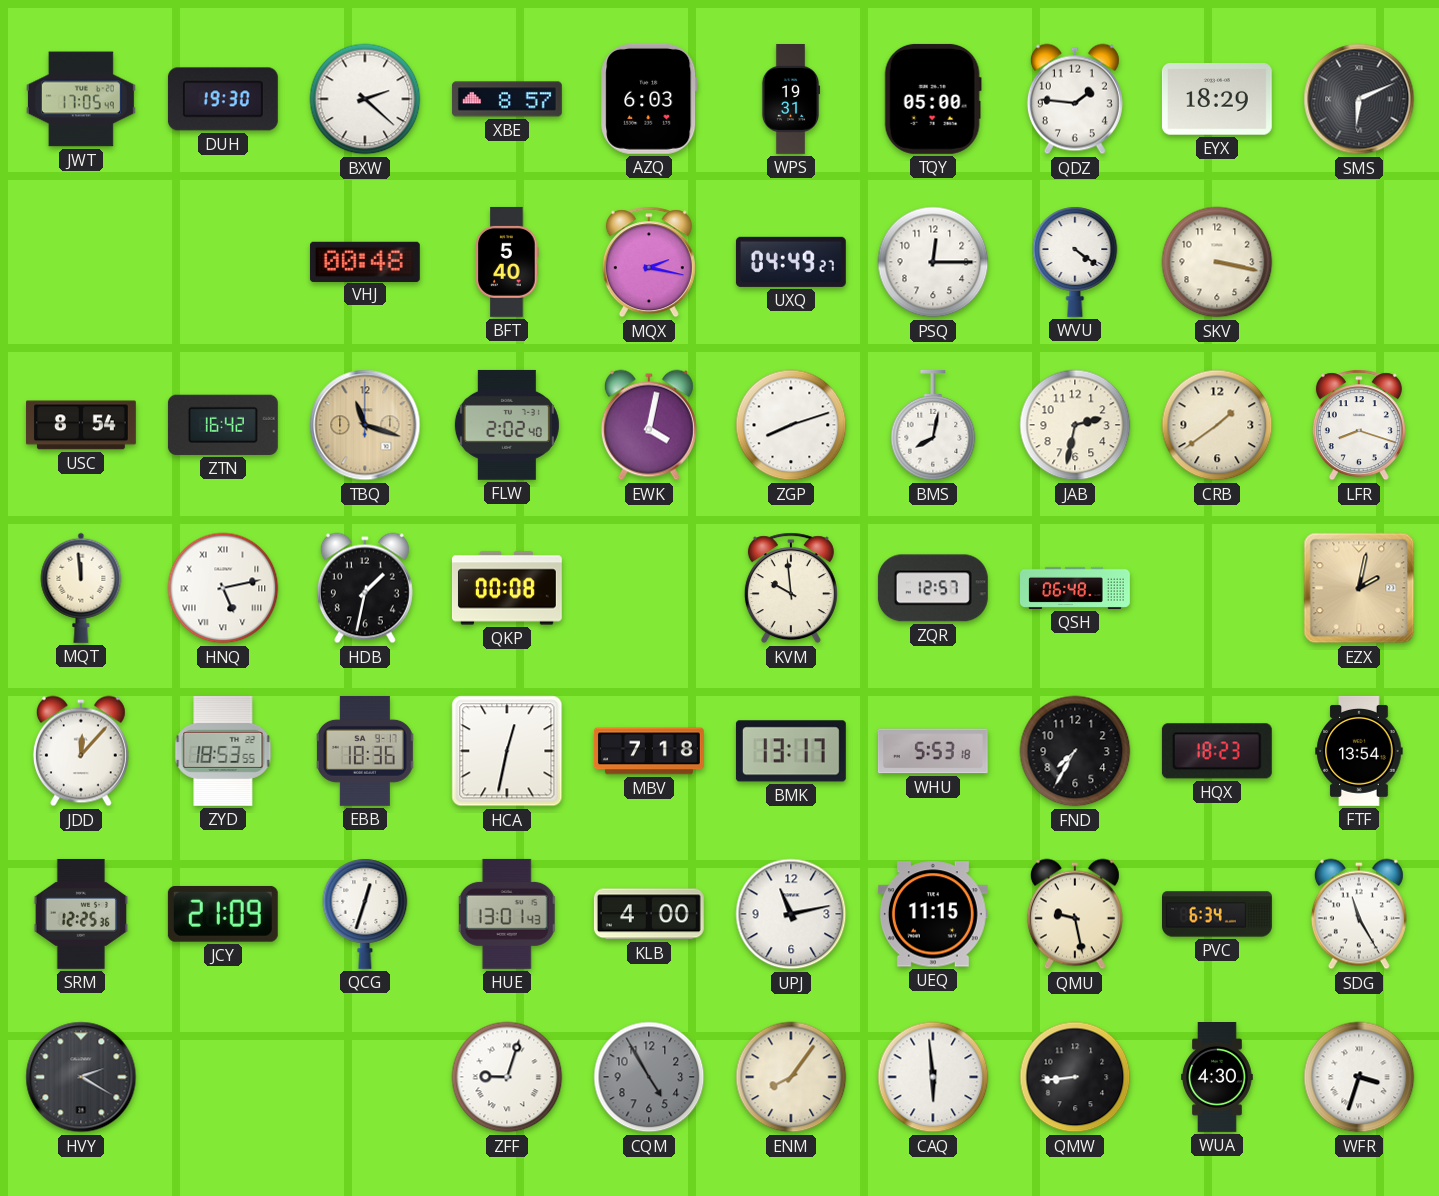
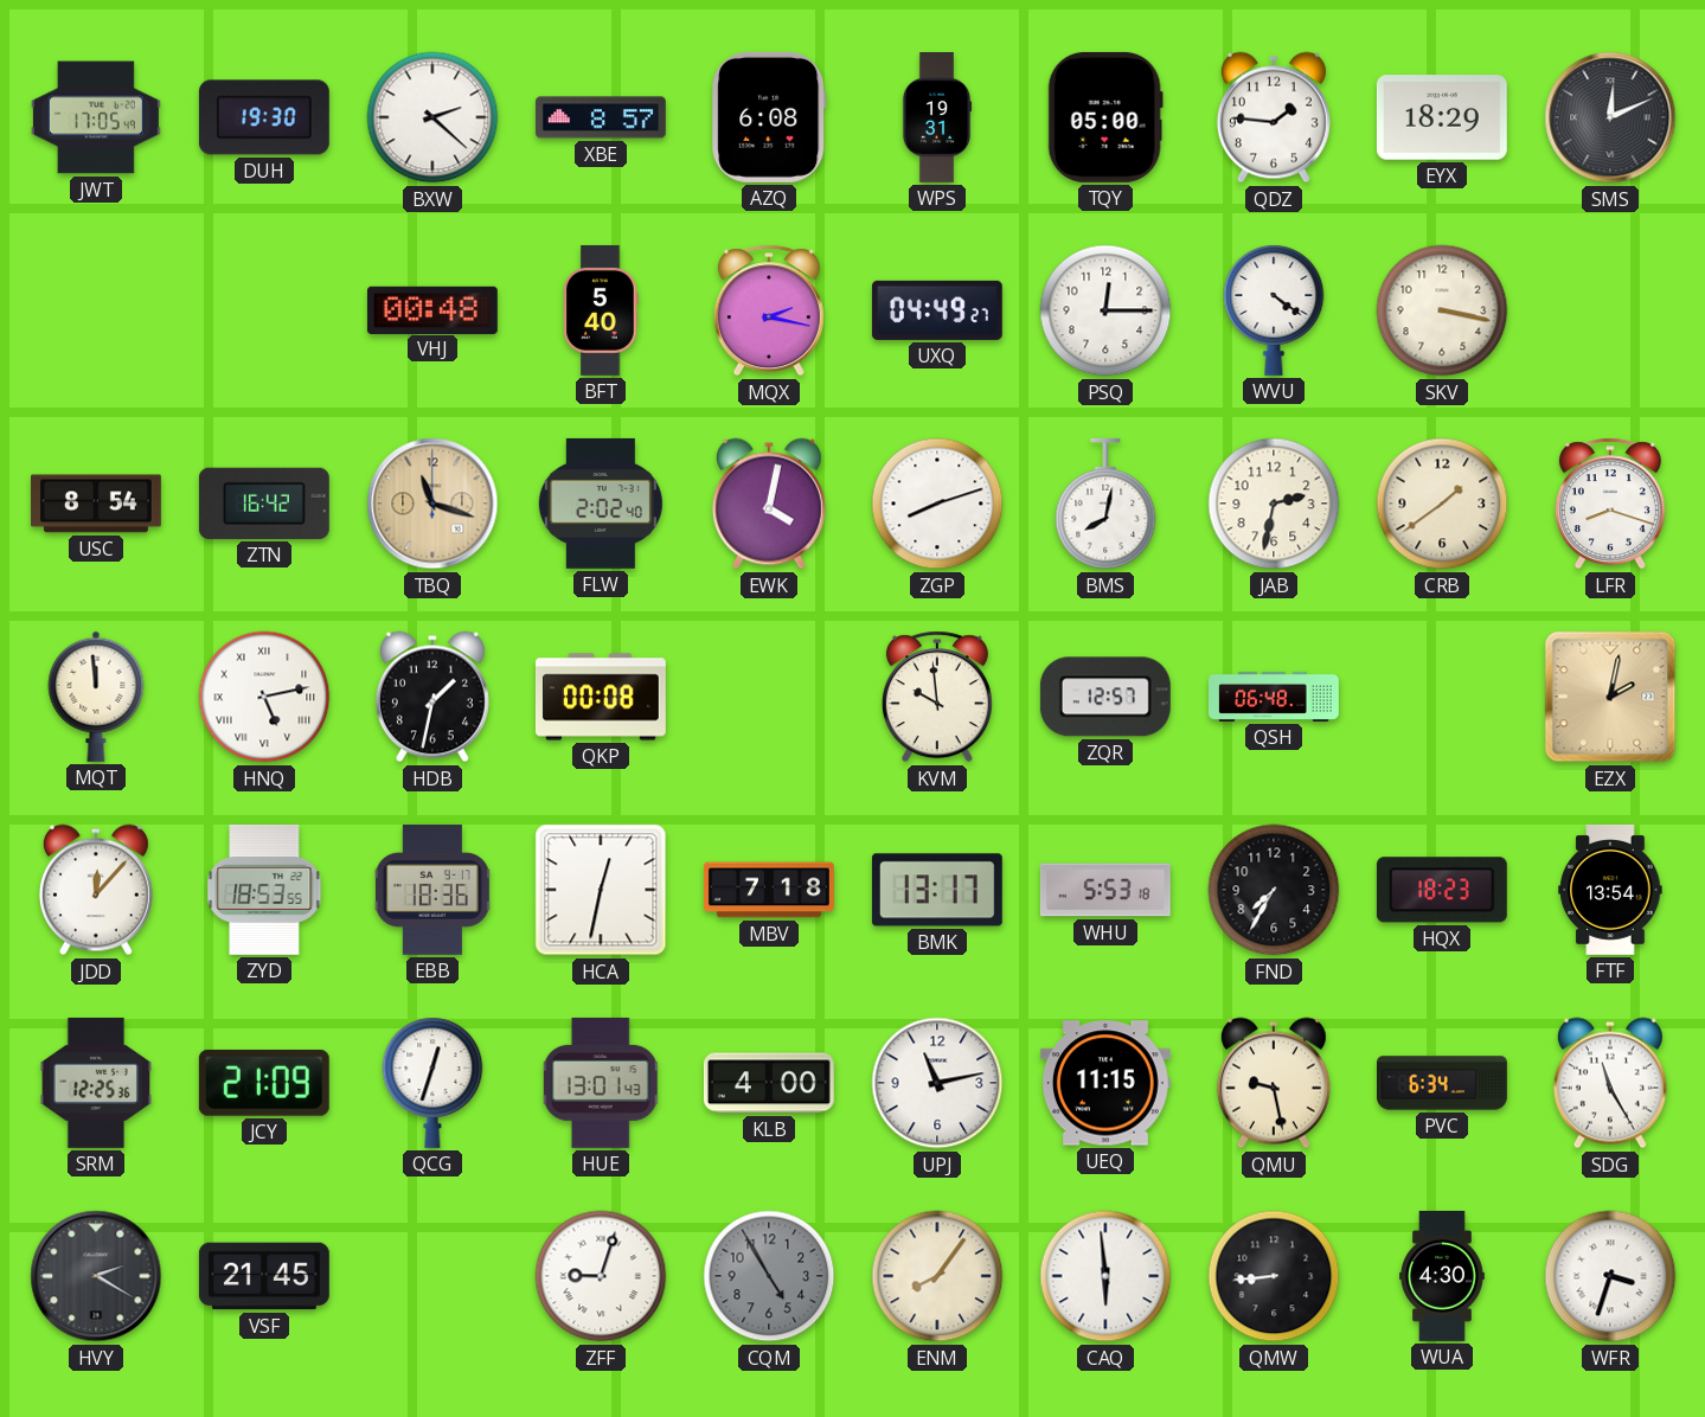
AZQ: 6:03 -> 6:08 (769, 117)
SMS: 6:11 -> 12:11 (1610, 117)
VSF: none -> 21:45 (264, 1276)
